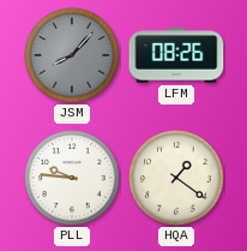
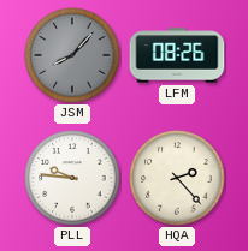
HQA: 1:21 -> 2:23 (177, 178)
